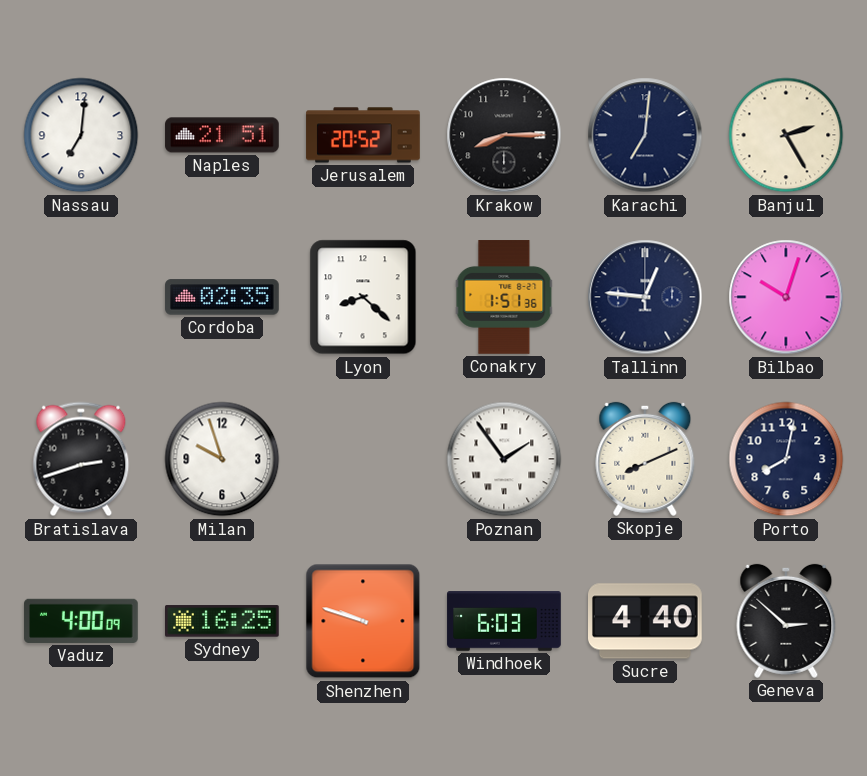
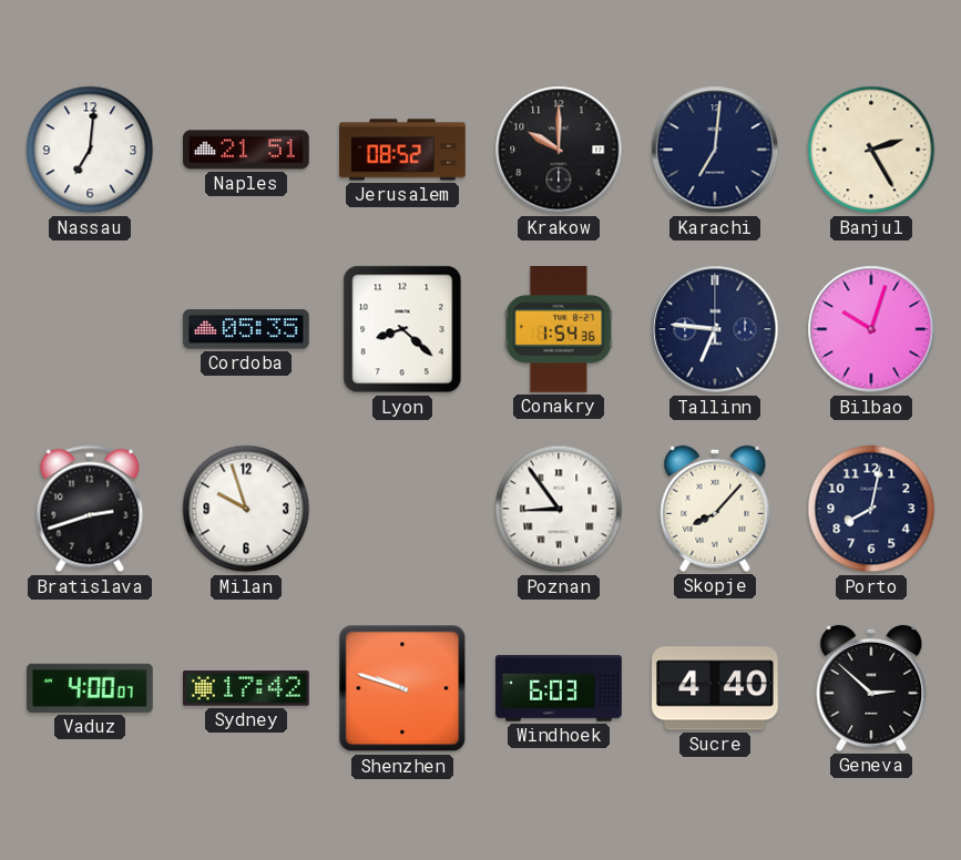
Jerusalem: 20:52 -> 08:52 (402, 150)
Krakow: 8:15 -> 10:00 (559, 150)
Cordoba: 02:35 -> 05:35 (246, 329)
Conakry: 1:51 -> 1:54 (559, 329)
Tallinn: 12:46 -> 6:46 (715, 329)
Poznan: 1:54 -> 8:54 (559, 509)
Skopje: 8:11 -> 8:07 (715, 509)
Vaduz: 4:00:09 -> 4:00:07 (90, 688)
Sydney: 16:25 -> 17:42 (247, 688)
